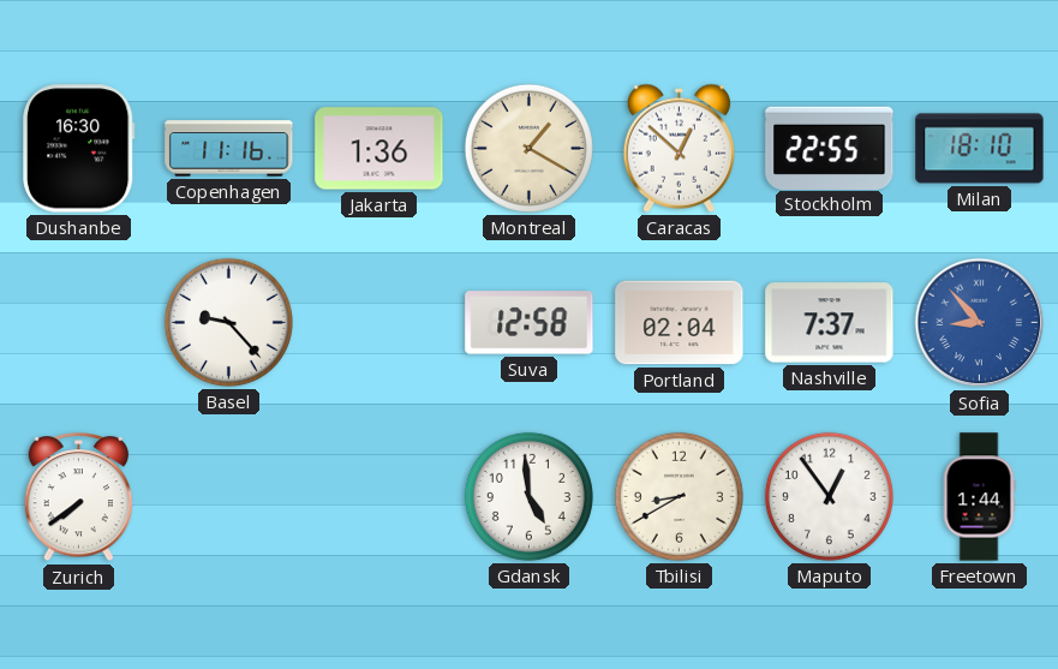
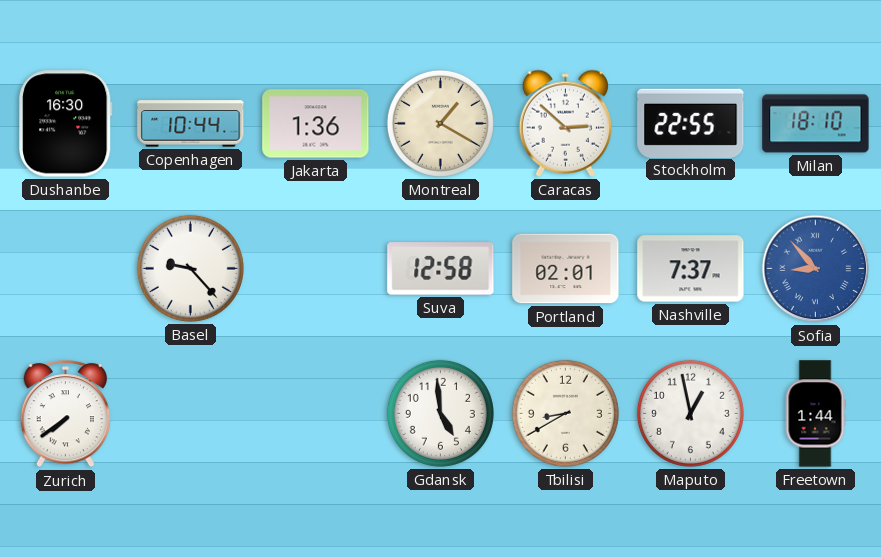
Copenhagen: 11:16 -> 10:44 (191, 124)
Caracas: 12:52 -> 2:52 (565, 123)
Portland: 02:04 -> 02:01 (566, 269)
Maputo: 12:54 -> 12:58 (690, 413)
